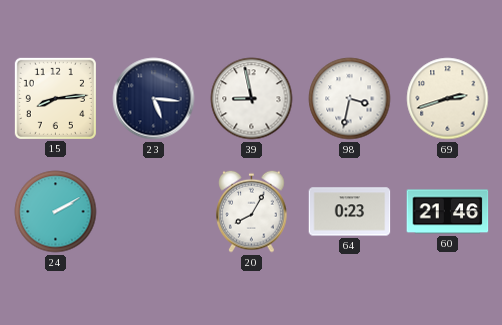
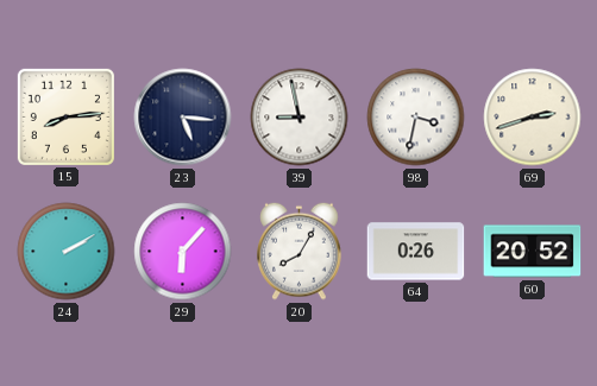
29: none -> 6:07 (183, 252)
64: 0:23 -> 0:26 (416, 252)
60: 21:46 -> 20:52 (533, 252)
